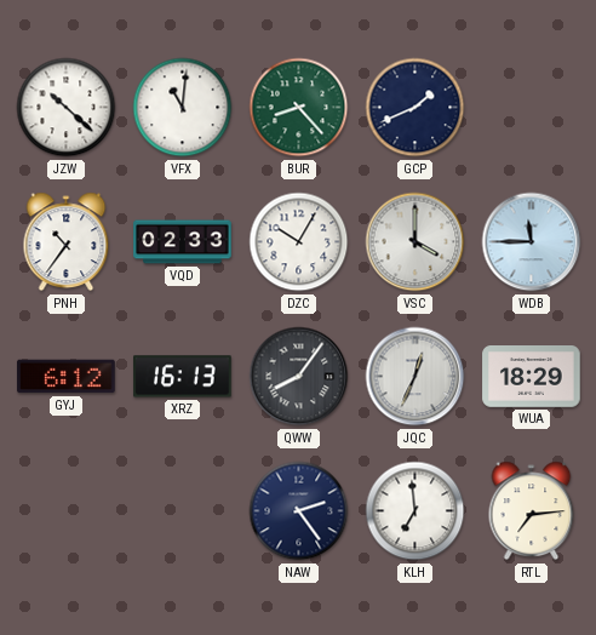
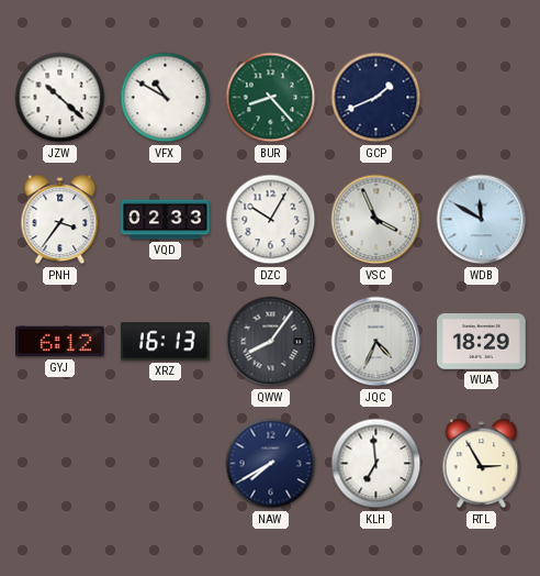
VFX: 11:01 -> 10:50 (166, 98)
PNH: 10:36 -> 3:36 (60, 220)
VSC: 4:00 -> 3:56 (376, 220)
WDB: 11:45 -> 11:50 (482, 220)
JQC: 12:34 -> 4:34 (376, 342)
NAW: 2:24 -> 7:40 (271, 464)
RTL: 7:14 -> 2:55 (482, 464)
